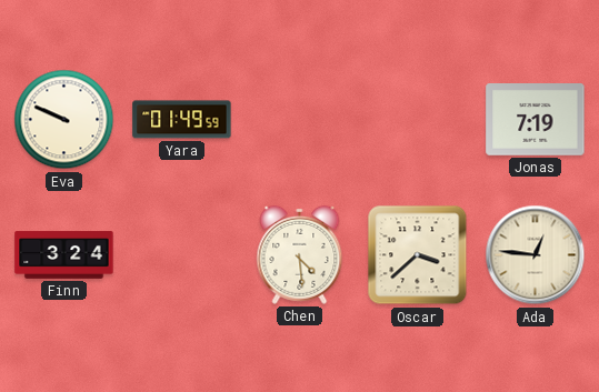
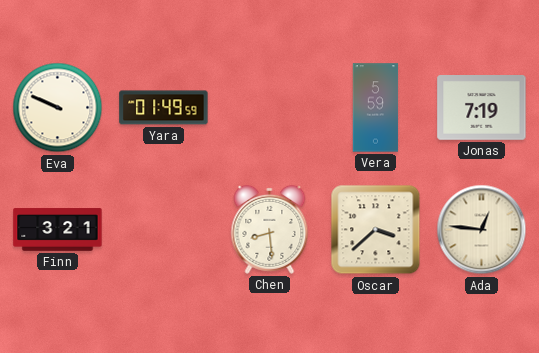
Vera: none -> 5:59 (376, 108)
Finn: 3:24 -> 3:21 (58, 230)
Chen: 4:29 -> 8:29 (270, 229)
